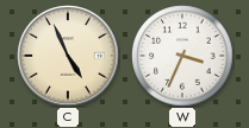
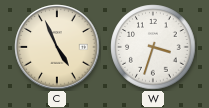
W: 3:34 -> 3:33 (153, 47)
